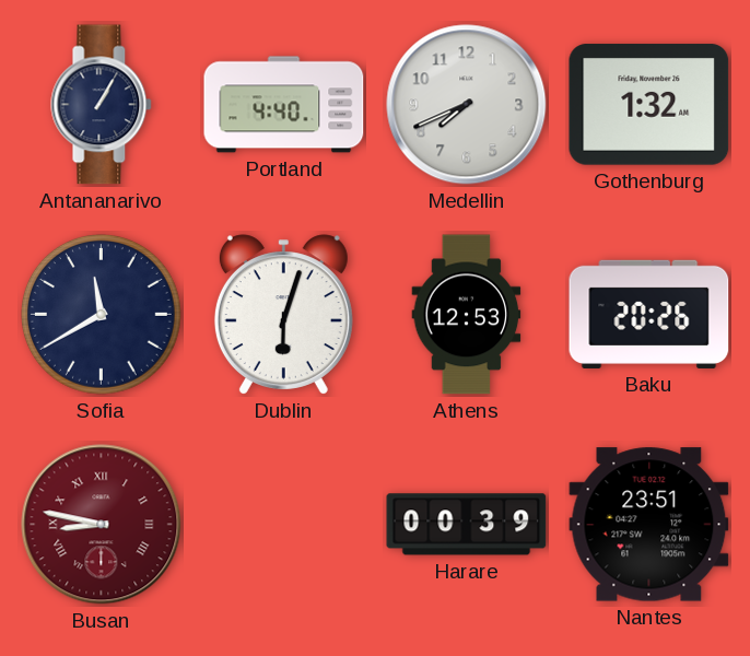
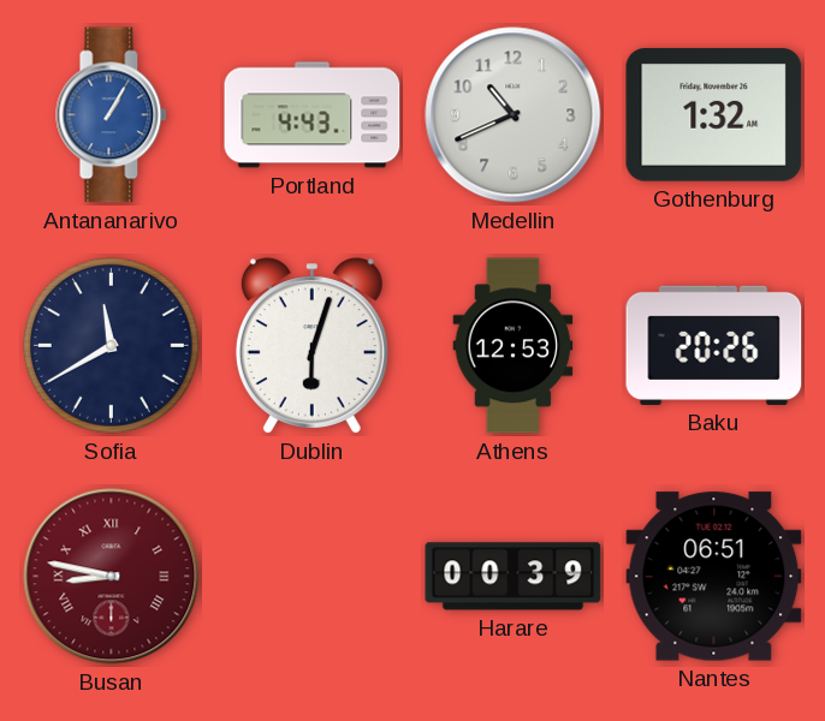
Antananarivo dial: navy -> blue (112, 115)
Portland: 4:40 -> 4:43 (313, 115)
Medellin: 7:41 -> 10:41 (514, 115)
Nantes: 23:51 -> 06:51 (714, 577)
